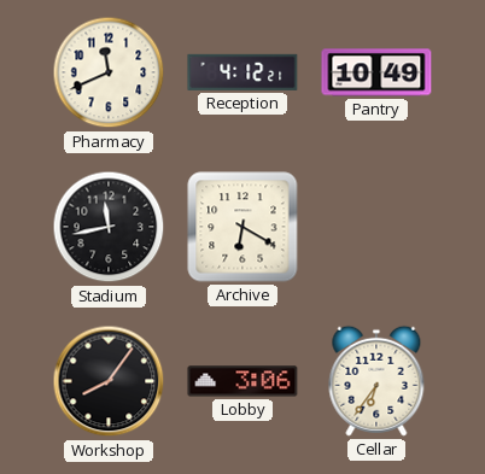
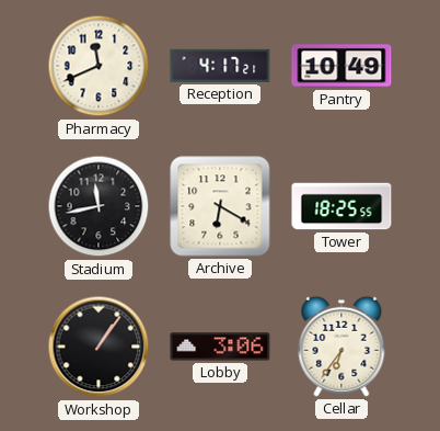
Reception: 4:12 -> 4:17 (220, 66)
Tower: none -> 18:25 (341, 206)
Workshop: 8:06 -> 1:06 (99, 347)
